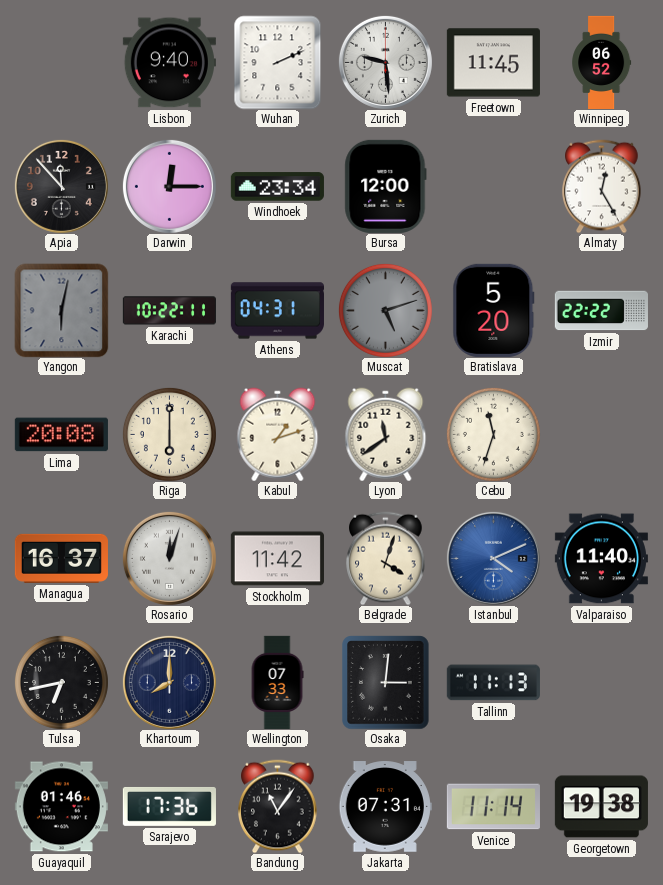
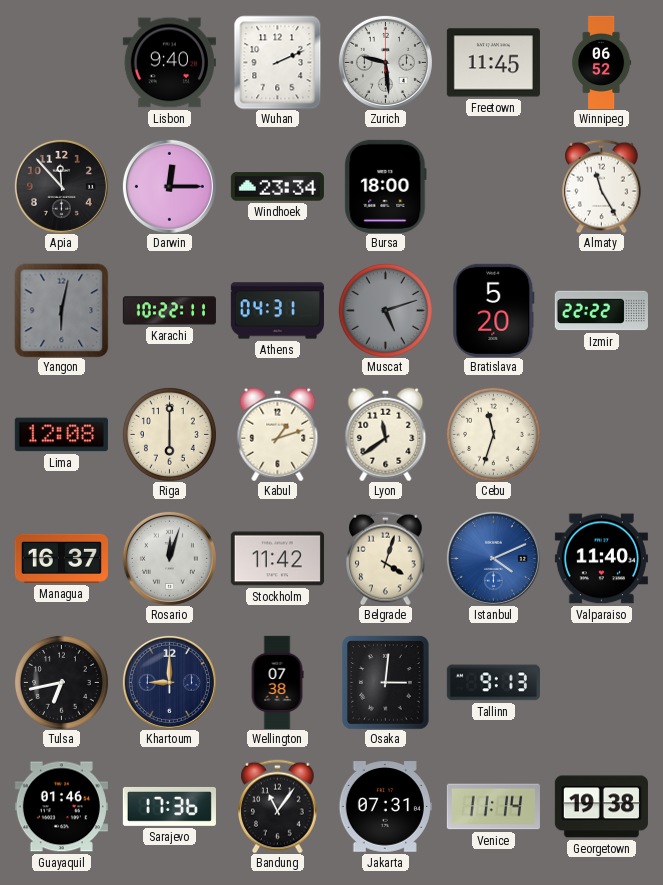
Bursa: 12:00 -> 18:00 (386, 186)
Almaty: 12:25 -> 11:25 (602, 186)
Lima: 20:08 -> 12:08 (61, 435)
Khartoum: 8:00 -> 9:00 (169, 682)
Wellington: 07:33 -> 07:38 (277, 682)
Tallinn: 11:13 -> 9:13 (493, 683)
